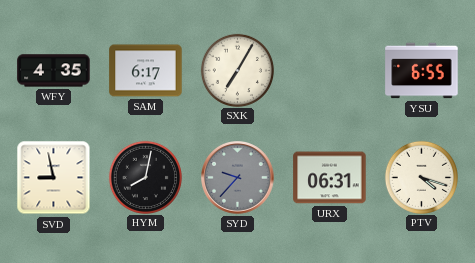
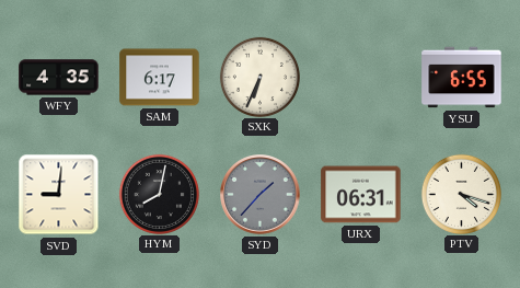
SXK: 7:05 -> 6:34 (259, 77)
SVD: 8:58 -> 9:01 (59, 195)
SYD: 9:37 -> 1:37 (261, 195)
